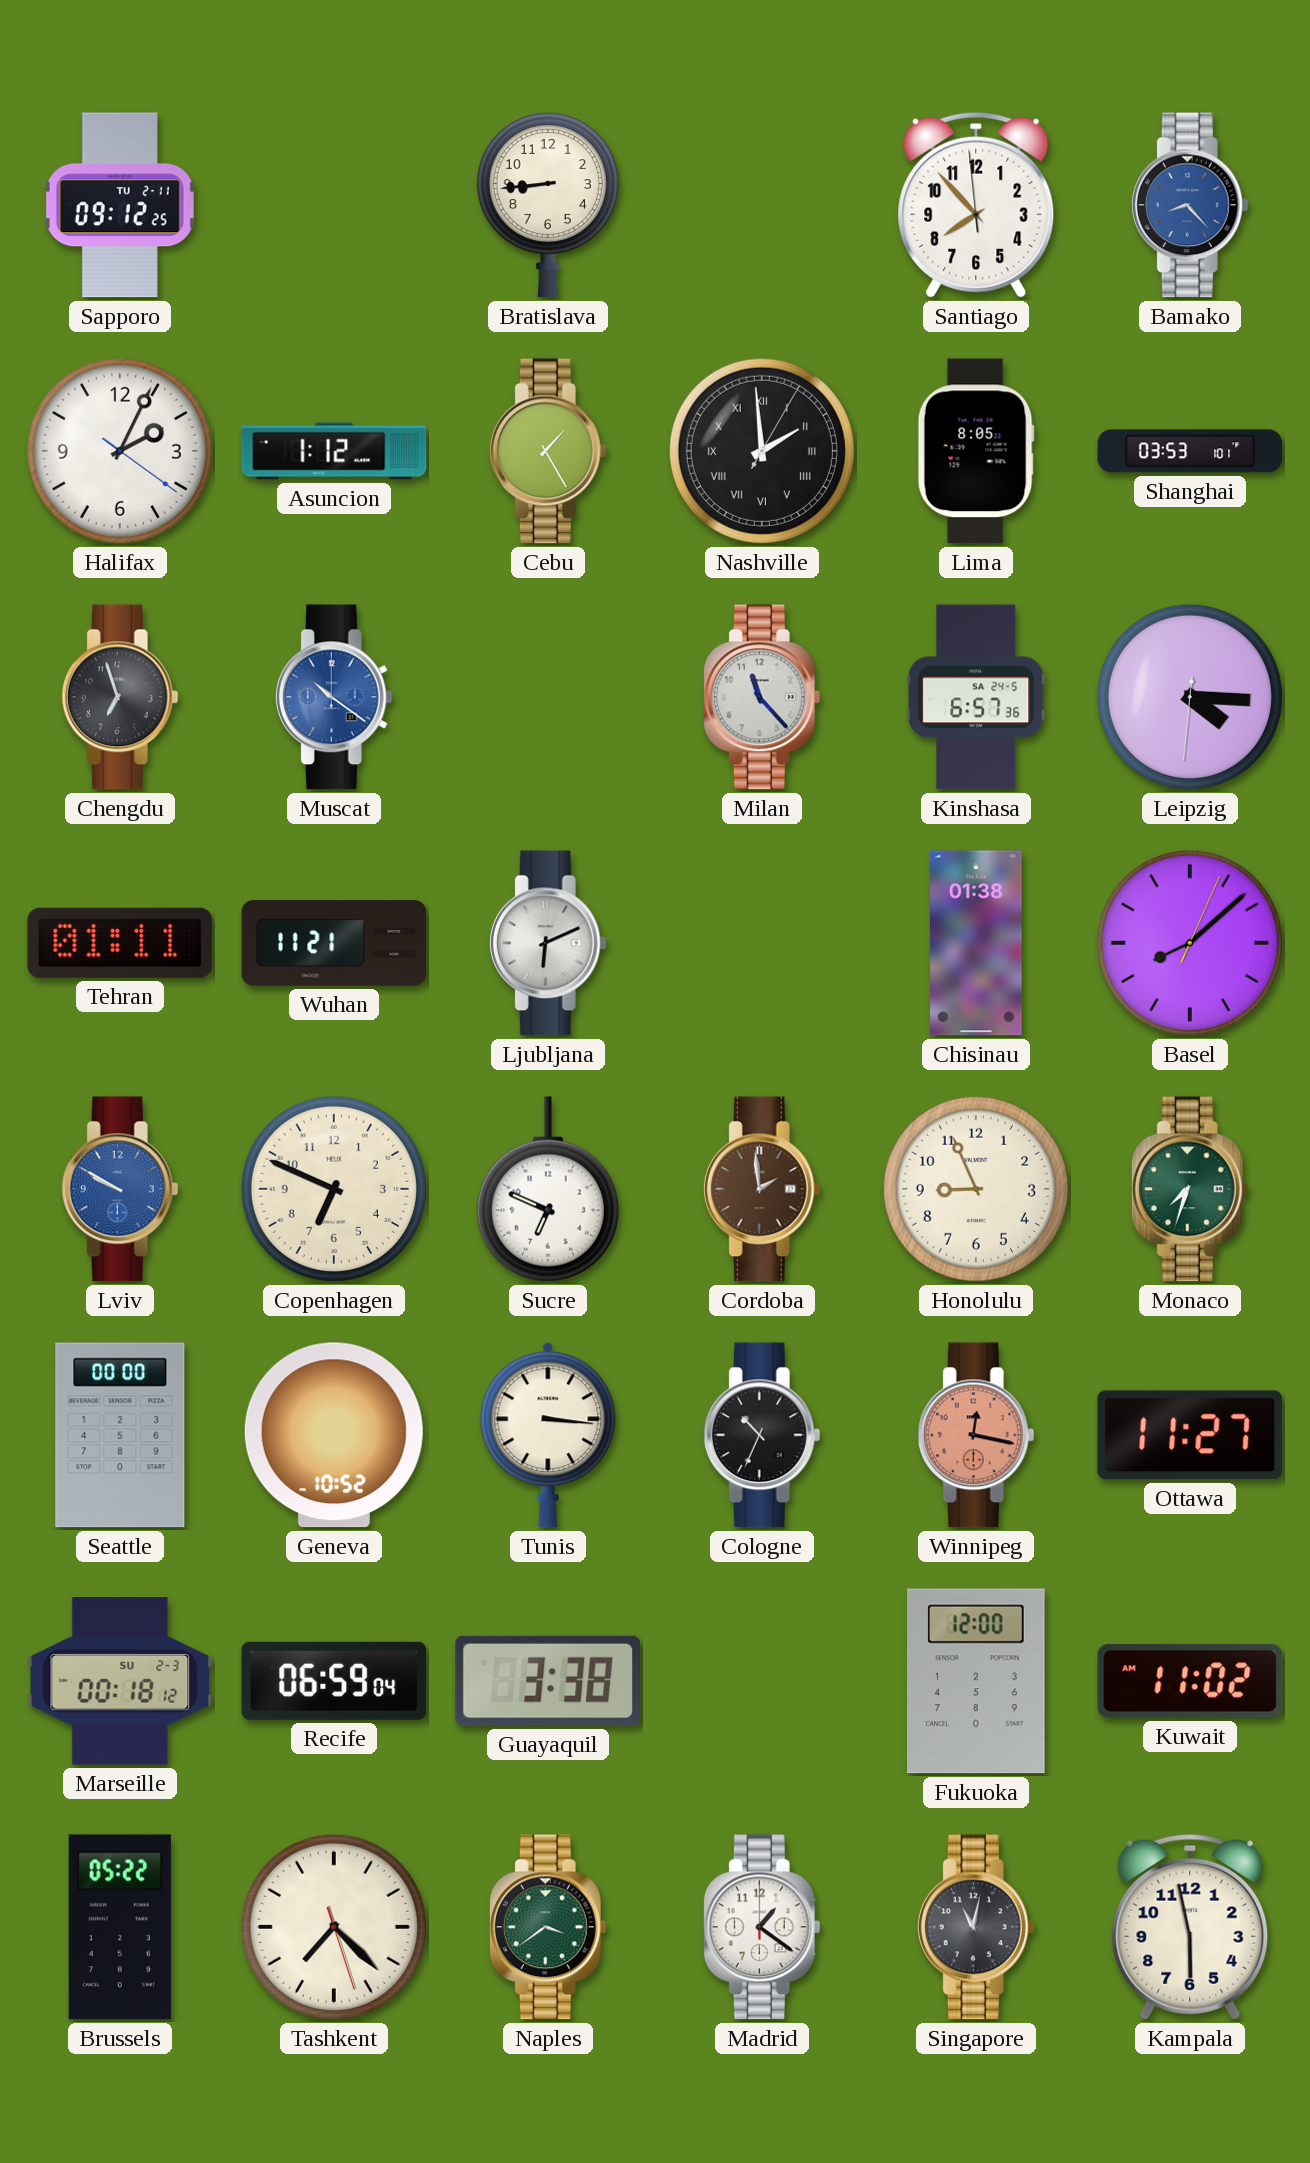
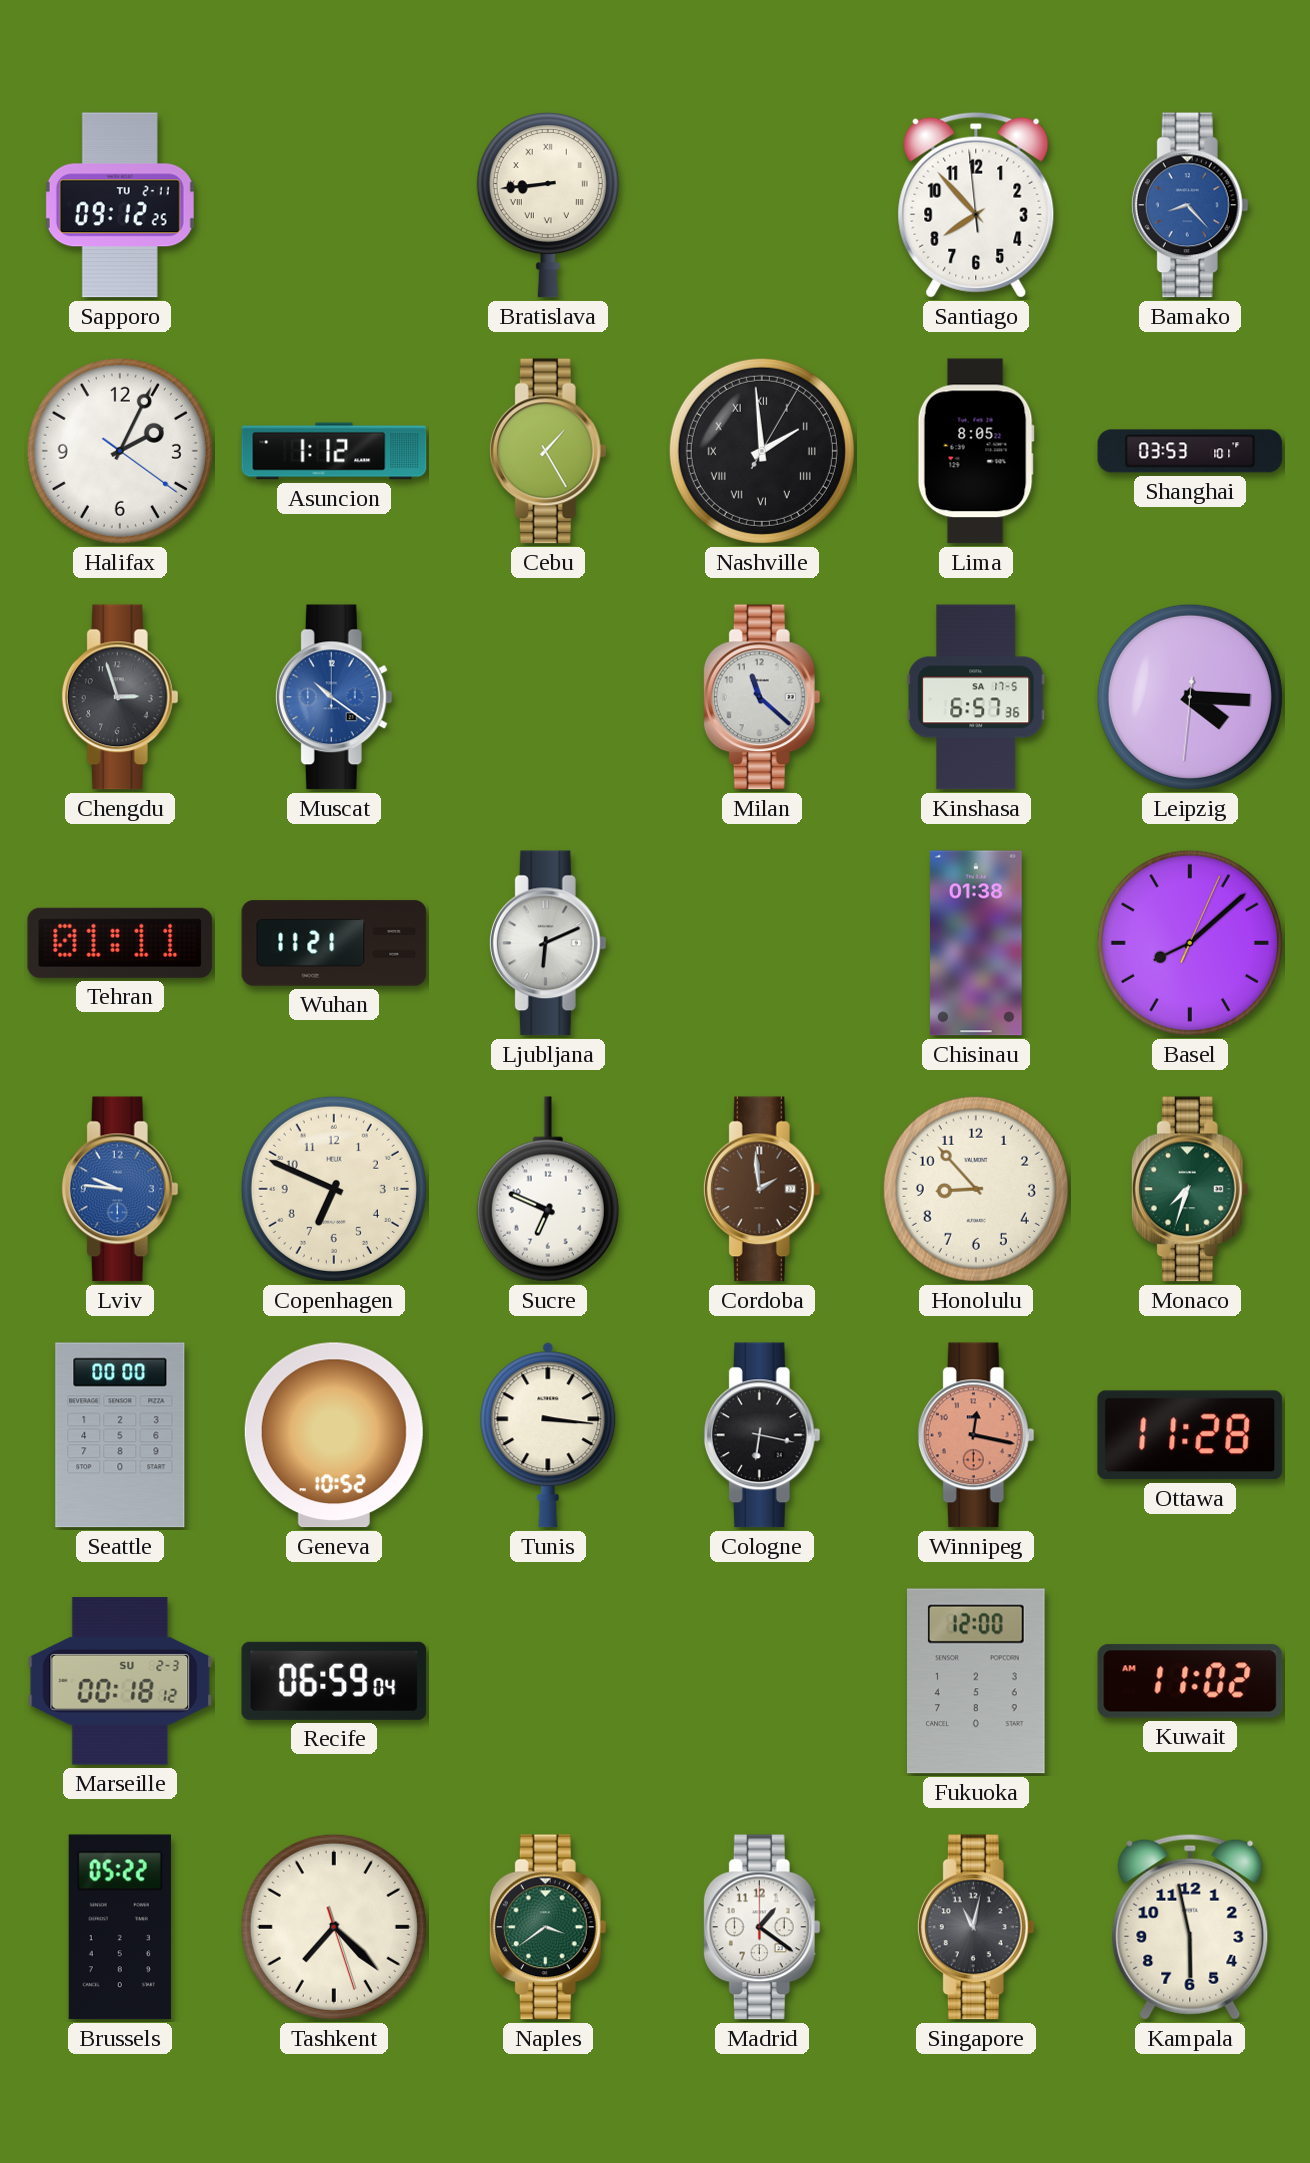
Bratislava numerals: Arabic -> Roman (548, 206)
Chengdu: 6:57 -> 2:57 (120, 697)
Milan: 11:23 -> 11:22 (762, 697)
Kinshasa date: SA 24-5 -> SA 17-5 (976, 697)
Lviv: 9:50 -> 9:46 (120, 1189)
Honolulu: 8:56 -> 8:53 (976, 1189)
Cologne: 10:34 -> 6:17 (762, 1435)
Ottawa: 11:27 -> 11:28 (1190, 1435)
Guayaquil: 3:38 -> none (547, 1681)
